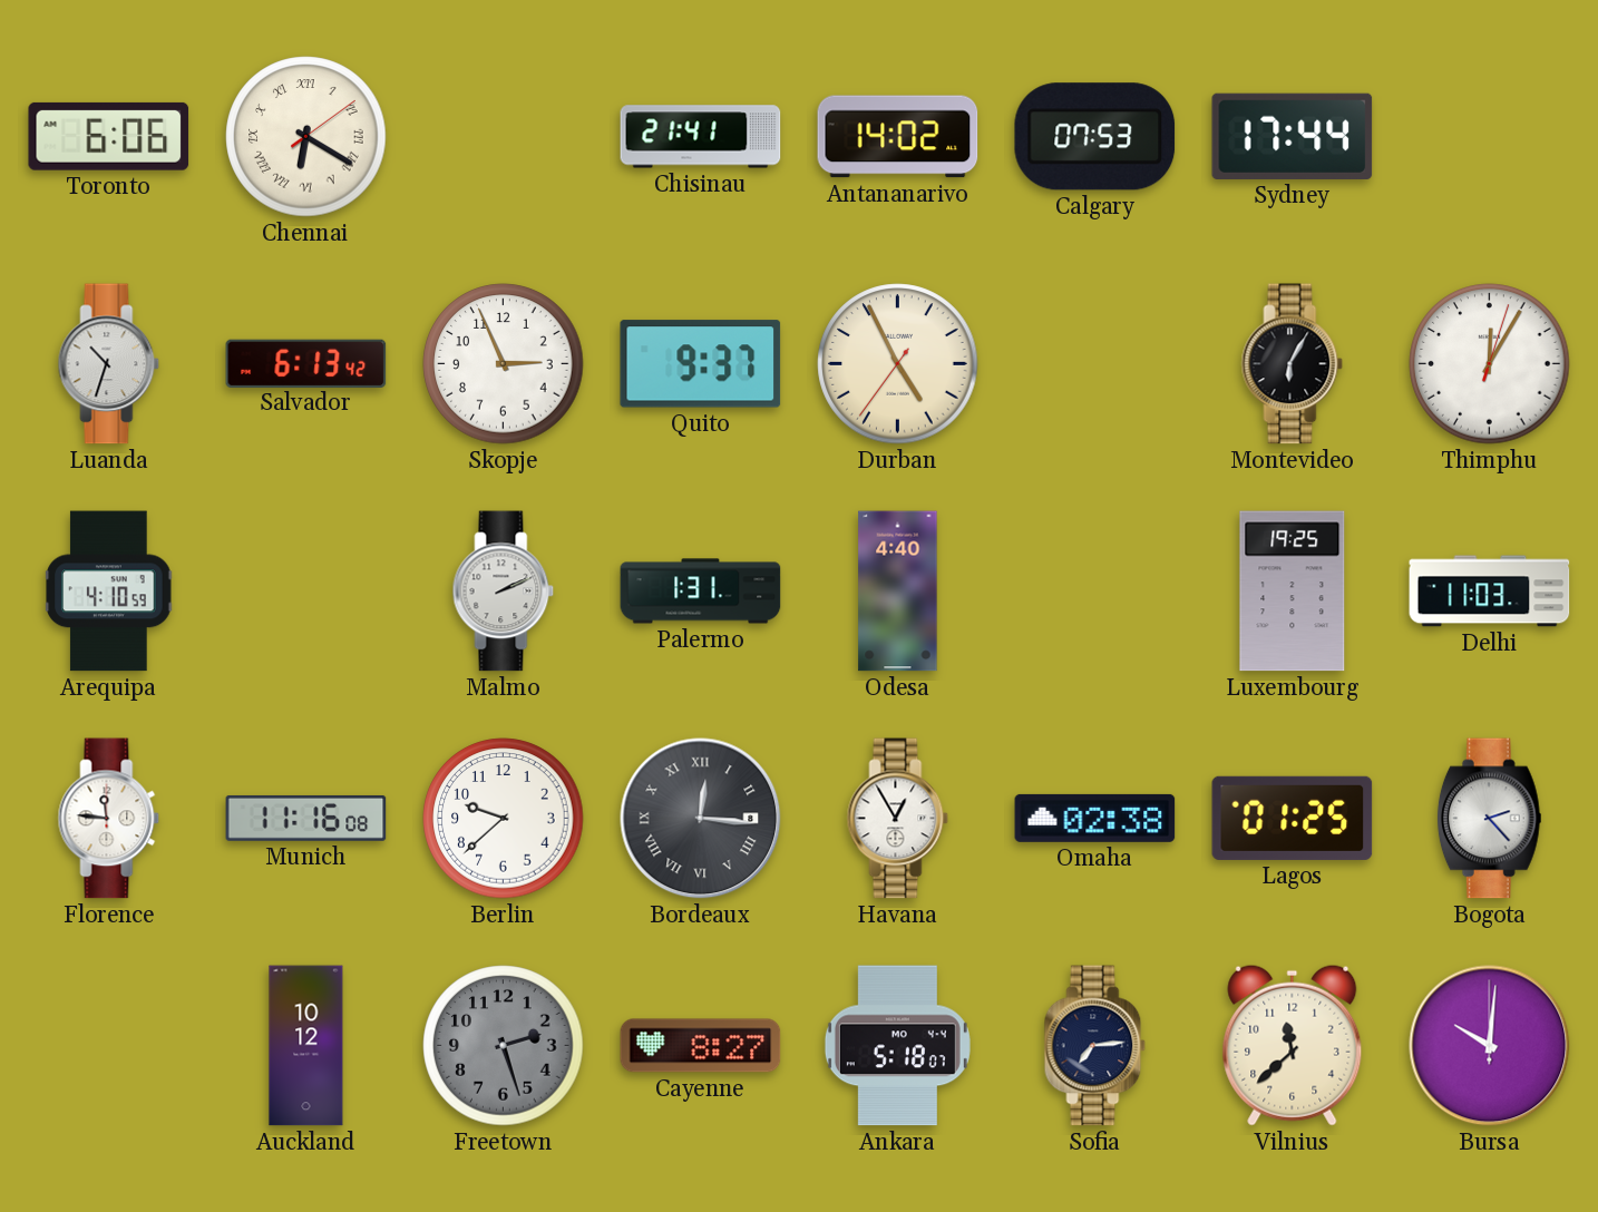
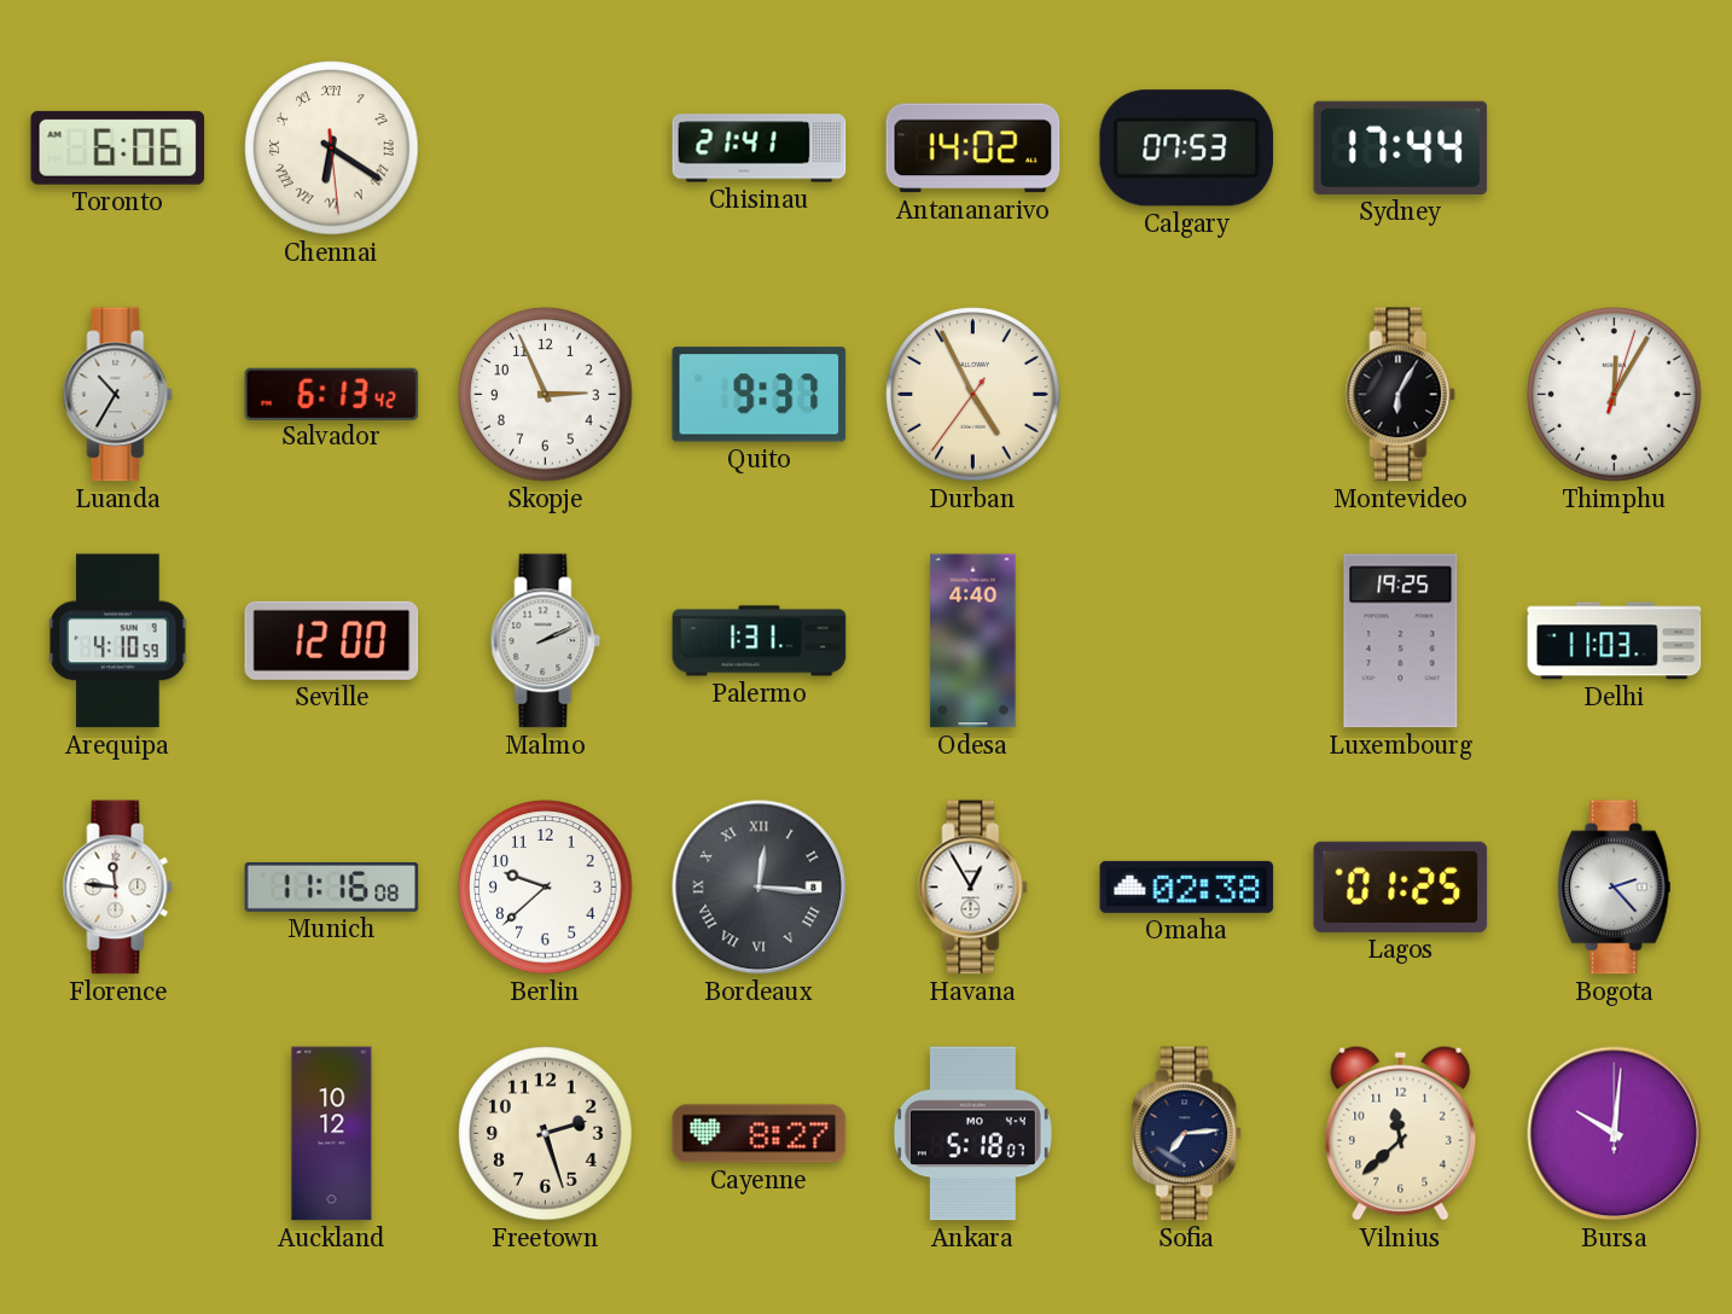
Chennai: 6:20:09 -> 6:20:29 (332, 149)
Luanda: 10:33 -> 10:35 (118, 395)
Seville: none -> 12:00 (332, 640)
Freetown dial: grey -> cream (546, 1134)
